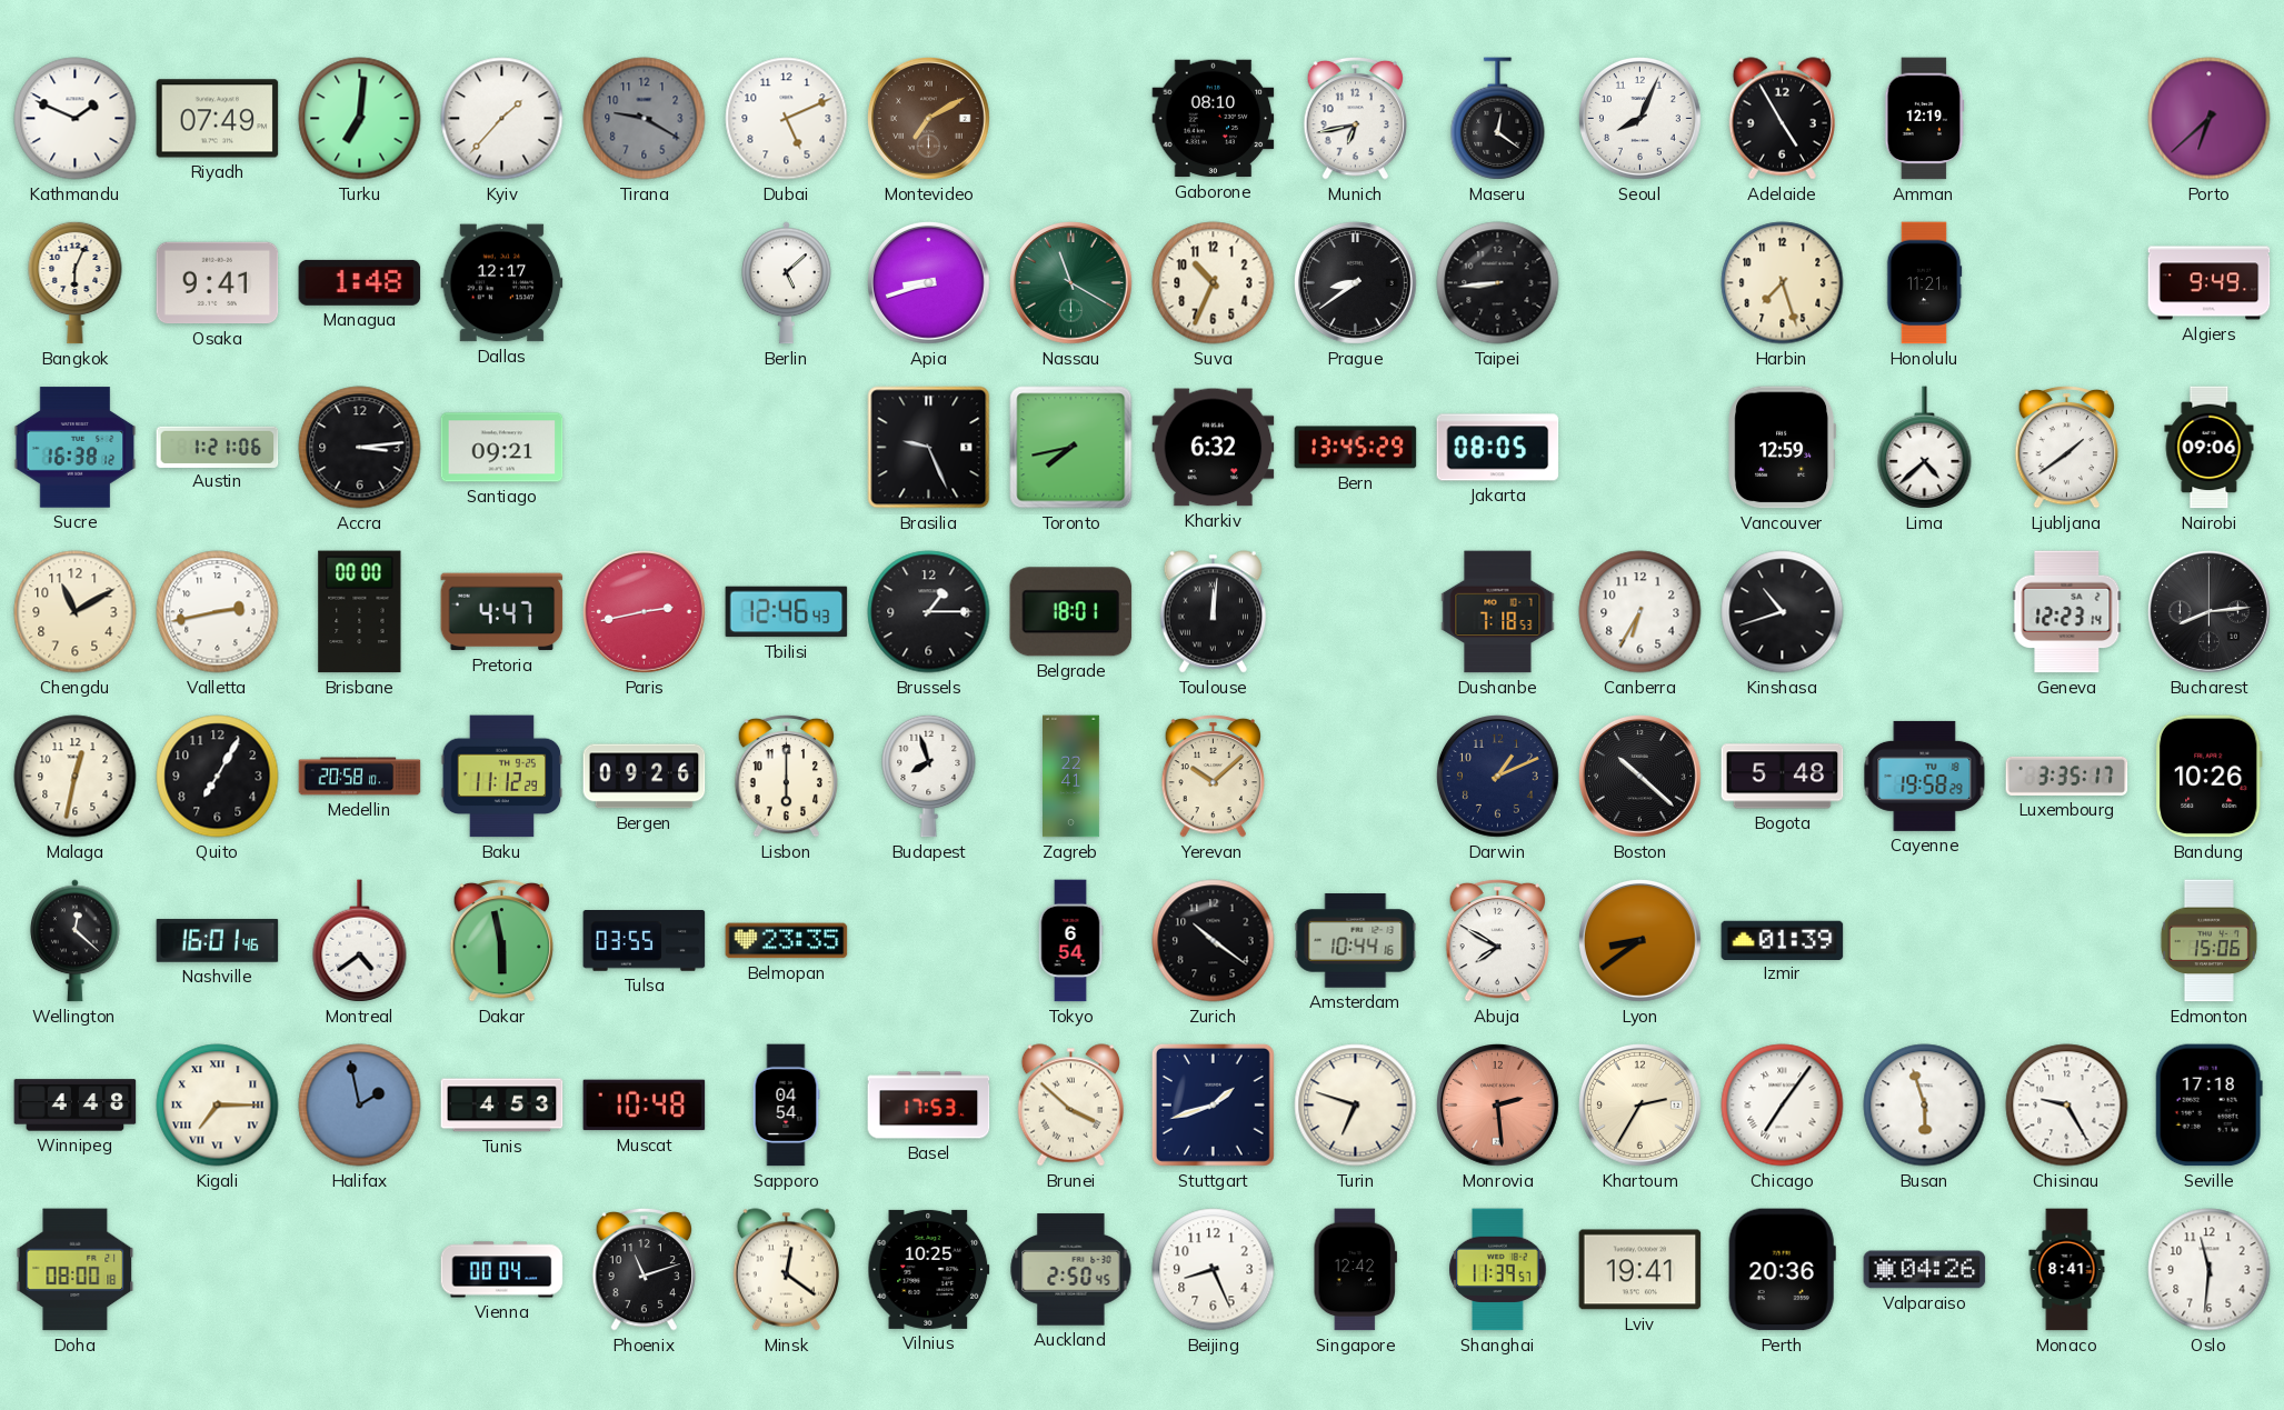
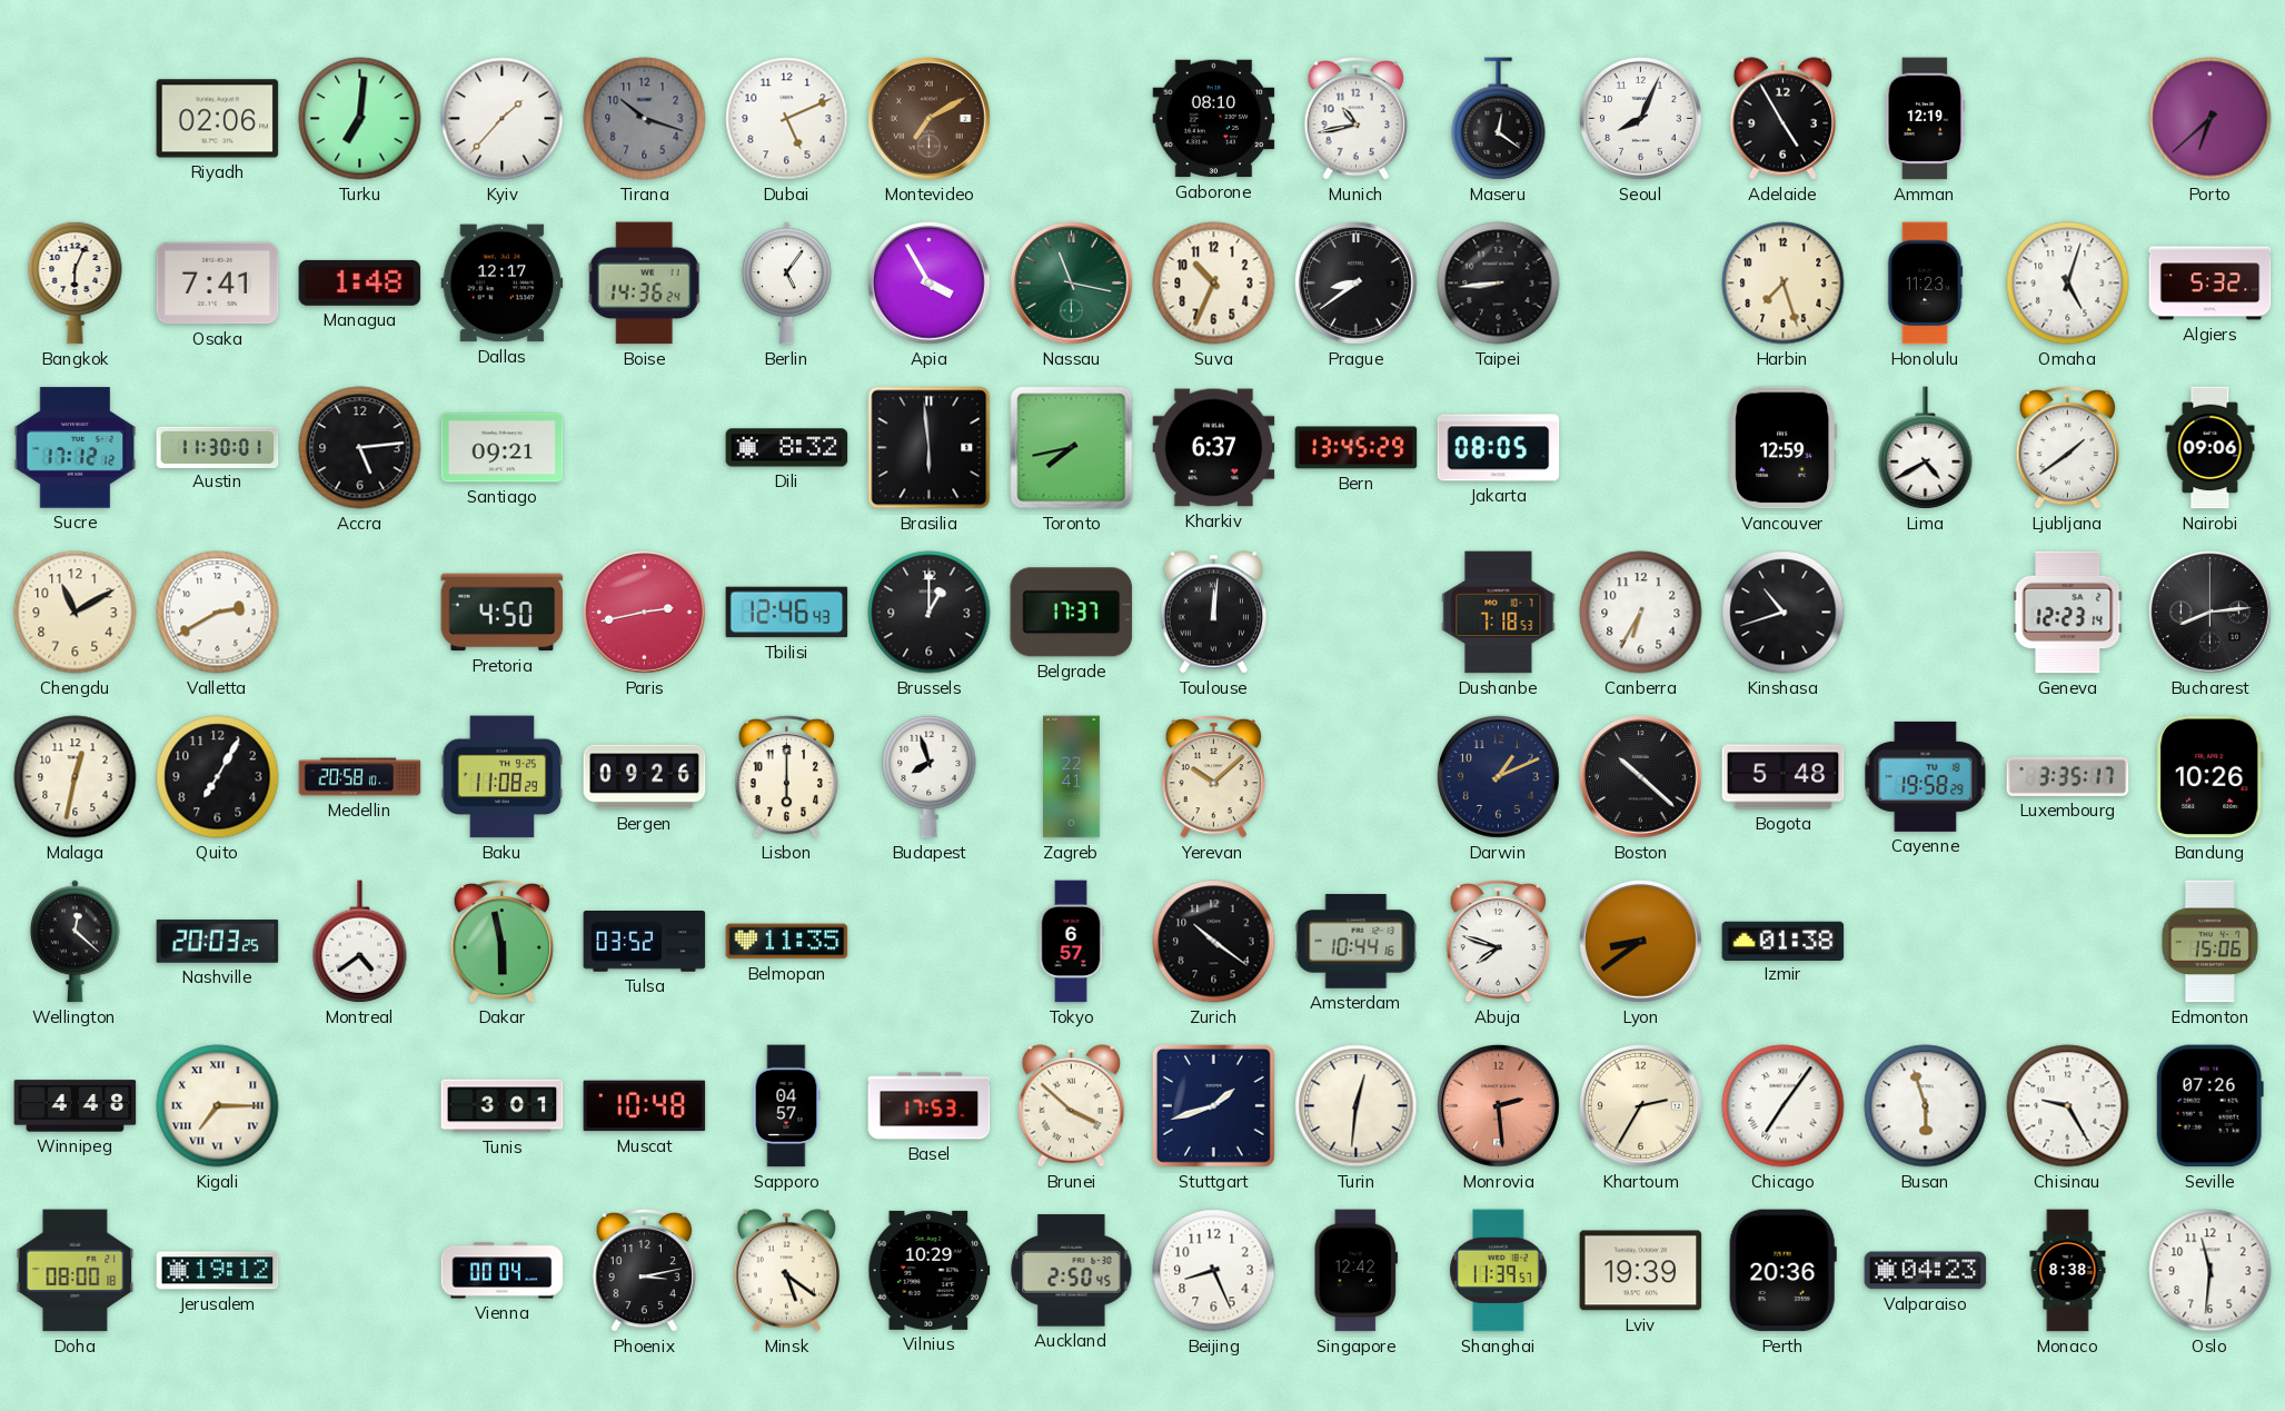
Kathmandu: 1:49 -> none (76, 119)
Riyadh: 07:49 -> 02:06 (218, 119)
Tirana: 9:20 -> 10:18 (645, 119)
Munich: 6:43 -> 10:43 (1357, 118)
Osaka: 9:41 -> 7:41 (218, 284)
Boise: none -> 14:36 (645, 284)
Berlin: 5:08 -> 5:06 (786, 284)
Apia: 8:42 -> 3:55 (930, 284)
Nassau: 11:20 -> 11:17 (1072, 284)
Honolulu: 11:21 -> 11:23 (1925, 284)
Omaha: none -> 5:03 (2068, 284)
Algiers: 9:49 -> 5:32 (2211, 284)
Sucre: 16:38 -> 17:12 (76, 448)
Austin: 1:21 -> 11:30 (218, 447)
Accra: 3:14 -> 5:14 (360, 448)
Dili: none -> 8:32 (787, 448)
Brasilia: 9:26 -> 5:59 (930, 448)
Kharkiv: 6:32 -> 6:37 (1214, 448)
Lima: 4:38 -> 4:40 (1926, 448)
Valletta: 2:43 -> 2:40 (218, 613)
Brisbane: 00:00 -> none (360, 612)
Pretoria: 4:47 -> 4:50 (503, 613)
Brussels: 1:15 -> 1:00 (930, 613)
Belgrade: 18:01 -> 17:37 (1072, 613)
Baku: 11:12 -> 11:08 (503, 777)
Nashville: 16:01 -> 20:03 (218, 942)
Tulsa: 03:55 -> 03:52 (645, 942)
Belmopan: 23:35 -> 11:35 (787, 942)
Tokyo: 6:54 -> 6:57 (1071, 942)
Abuja: 7:50 -> 7:48 (1499, 941)
Izmir: 01:39 -> 01:38 (1784, 941)
Halifax: 1:58 -> none (360, 1106)
Tunis: 4:53 -> 3:01 (503, 1106)
Sapporo: 04:54 -> 04:57 (786, 1106)
Turin: 6:48 -> 12:31 (1357, 1106)
Seville: 17:18 -> 07:26 (2209, 1106)
Jerusalem: none -> 19:12 (218, 1271)
Phoenix: 11:12 -> 3:13 (645, 1270)
Minsk: 12:21 -> 5:21 (786, 1271)
Vilnius: 10:25 -> 10:29 (930, 1270)
Lviv: 19:41 -> 19:39 (1641, 1271)
Valparaiso: 04:26 -> 04:23 (1926, 1271)
Monaco: 8:41 -> 8:38 (2068, 1271)
